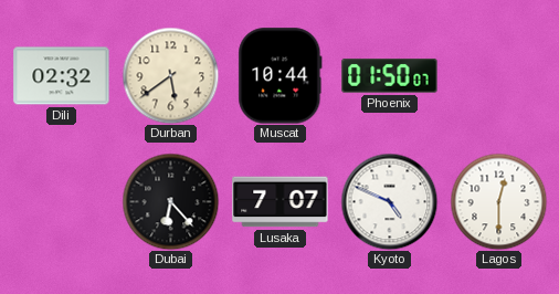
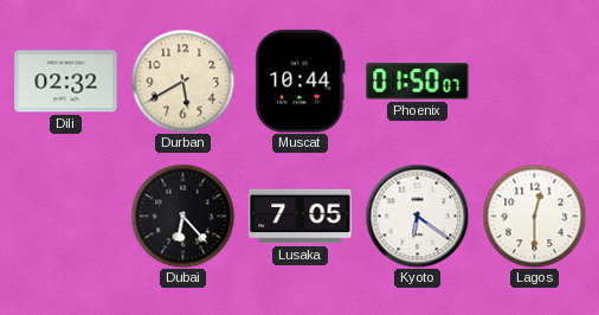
Durban: 5:39 -> 5:40 (182, 81)
Lusaka: 7:07 -> 7:05 (301, 217)
Kyoto: 4:49 -> 6:21 (417, 216)
